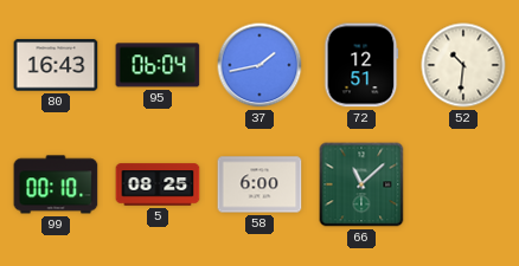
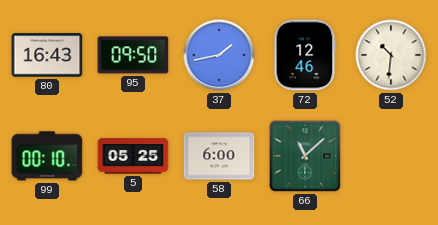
95: 06:04 -> 09:50 (133, 55)
72: 12:51 -> 12:46 (305, 55)
5: 08:25 -> 05:25 (133, 156)
